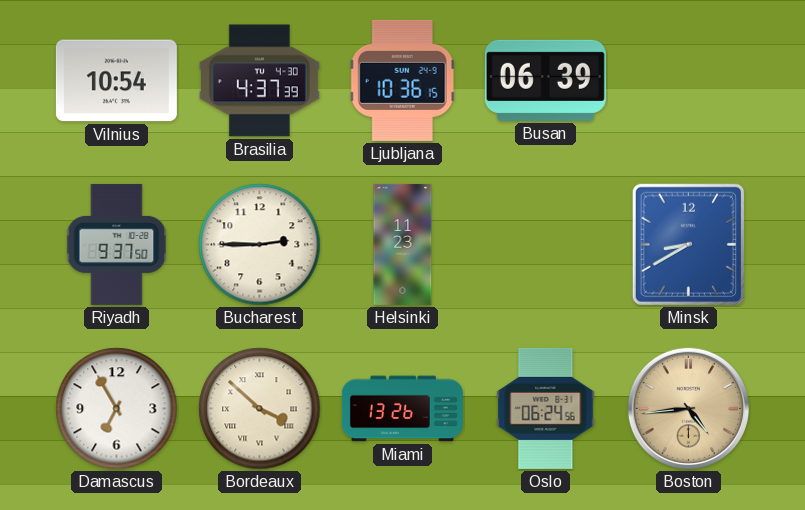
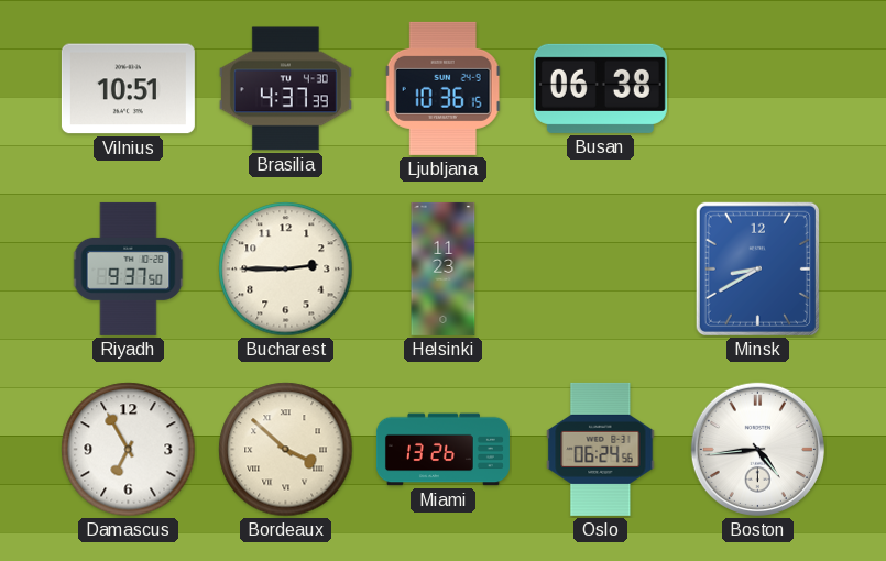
Vilnius: 10:54 -> 10:51 (128, 89)
Busan: 06:39 -> 06:38 (600, 88)
Boston dial: champagne -> white (757, 449)
